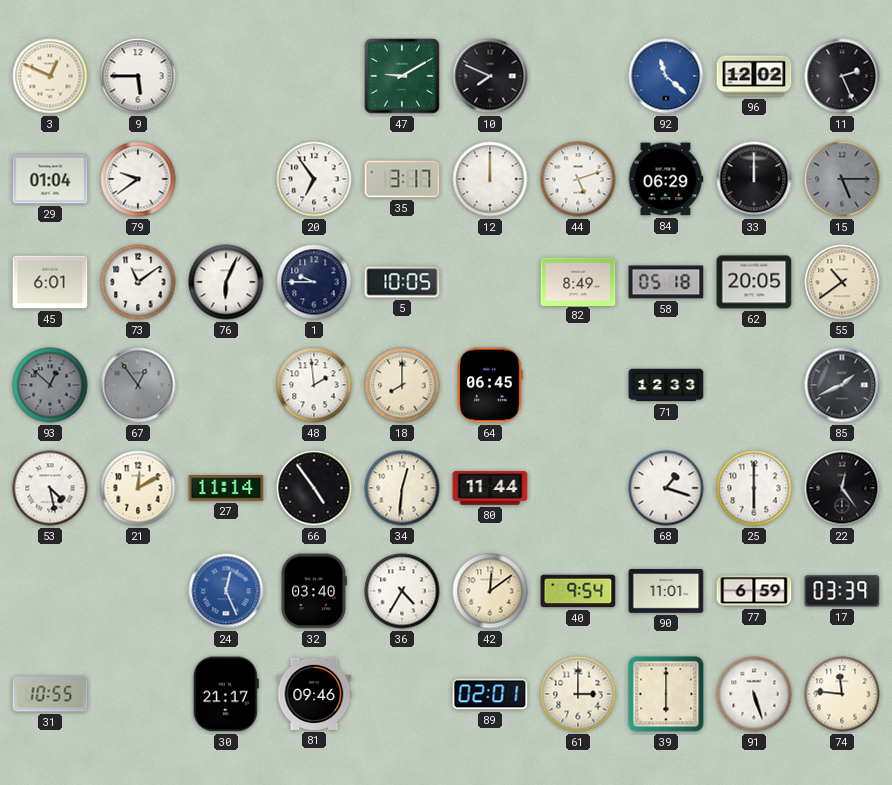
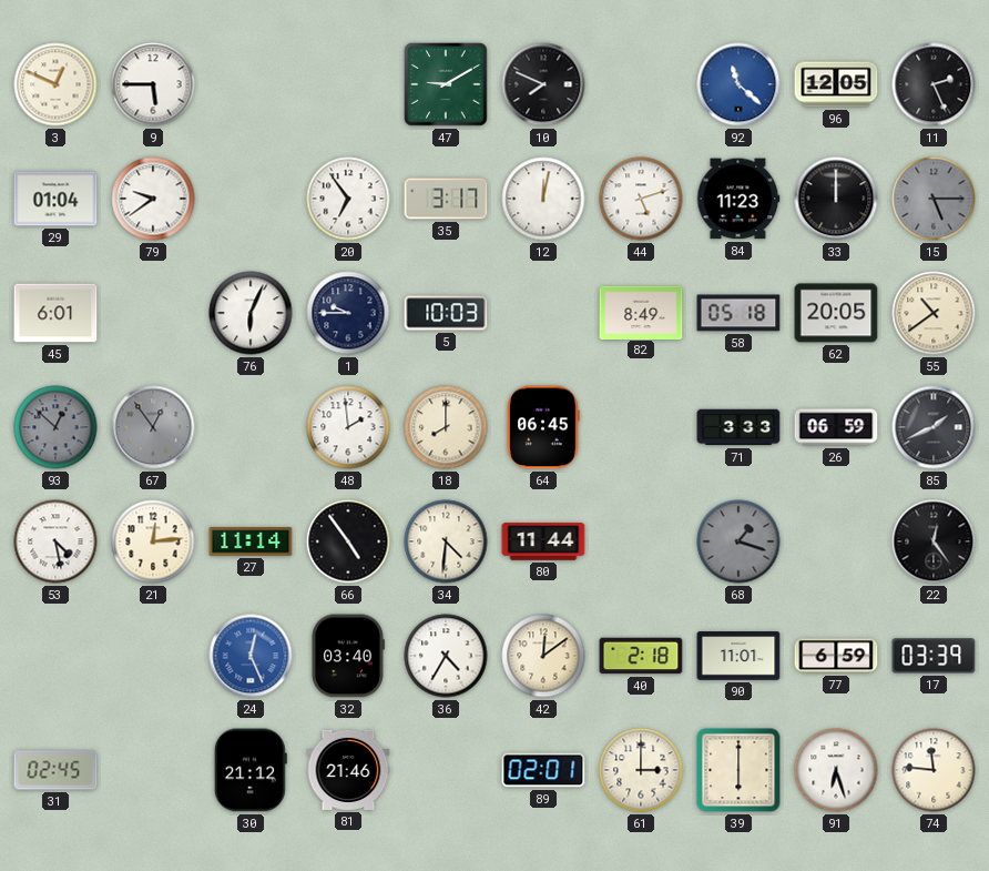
96: 12:02 -> 12:05 (836, 84)
12: 12:00 -> 12:02 (543, 199)
84: 06:29 -> 11:23 (738, 199)
73: 11:09 -> none (138, 282)
5: 10:05 -> 10:03 (446, 313)
71: 12:33 -> 3:33 (738, 427)
26: none -> 06:59 (836, 427)
21: 12:10 -> 12:14 (153, 541)
34: 12:31 -> 4:31 (446, 541)
68 dial: white -> grey (738, 541)
25: 6:00 -> none (754, 488)
40: 9:54 -> 2:18 (641, 656)
31: 10:55 -> 02:45 (55, 770)
30: 21:17 -> 21:12 (251, 770)
81: 09:46 -> 21:46 (348, 770)
91: 5:27 -> 6:27 (836, 770)
